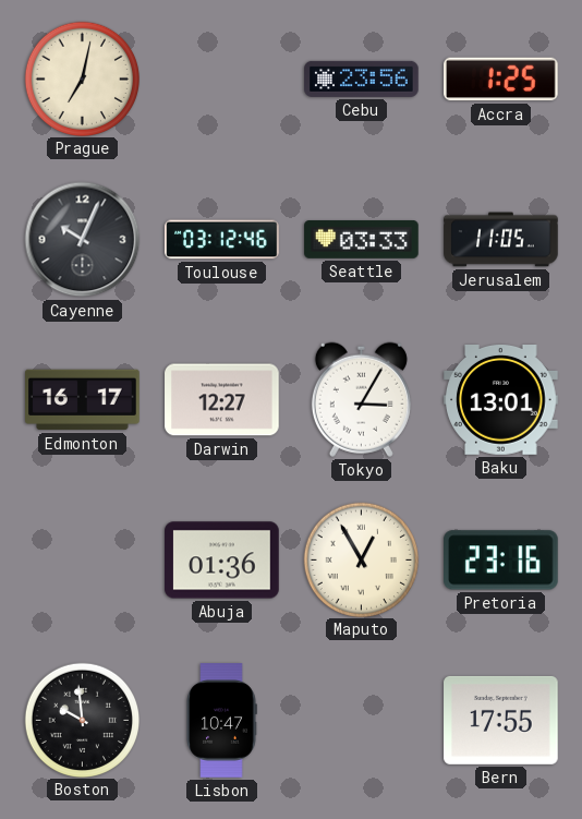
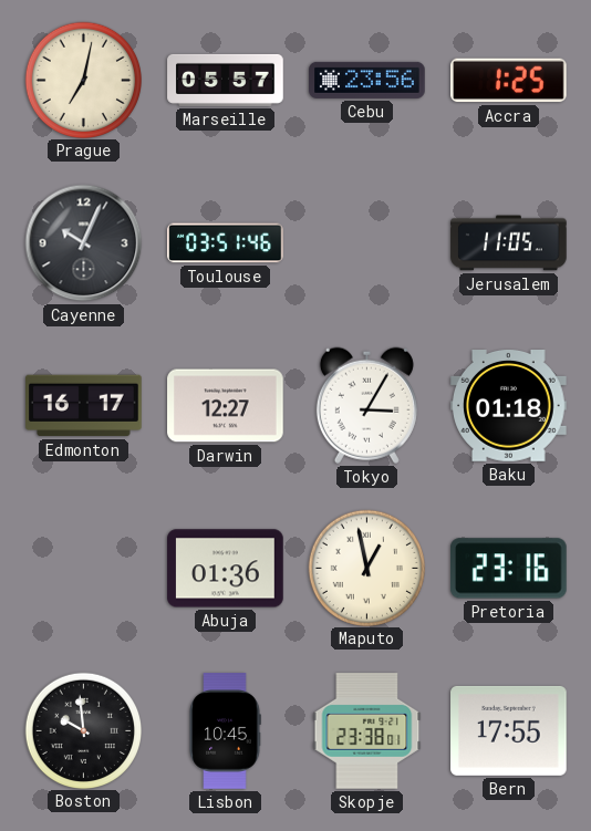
Marseille: none -> 05:57 (226, 80)
Toulouse: 03:12 -> 03:51 (226, 243)
Seattle: 03:33 -> none (362, 240)
Baku: 13:01 -> 01:18 (509, 406)
Maputo: 12:55 -> 12:58 (366, 568)
Lisbon: 10:47 -> 10:45 (225, 731)
Skopje: none -> 23:38 (367, 731)
